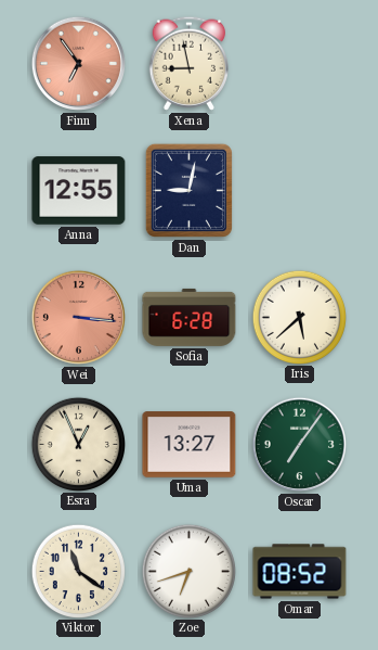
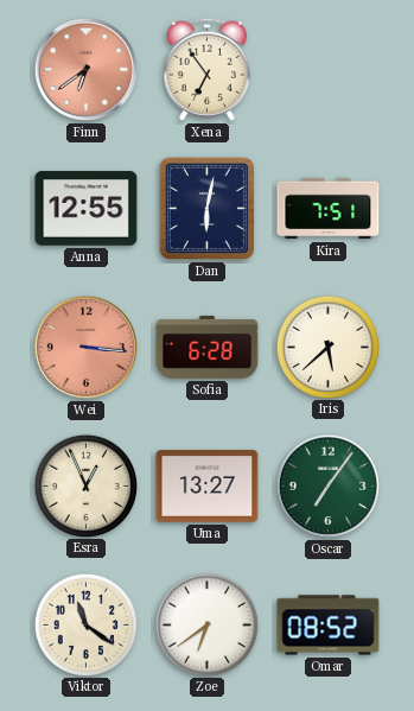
Finn: 6:54 -> 6:39 (85, 69)
Xena: 8:58 -> 6:54 (206, 69)
Dan: 9:02 -> 6:02 (206, 208)
Kira: none -> 7:51 (329, 209)
Zoe: 6:42 -> 6:39 (206, 624)
